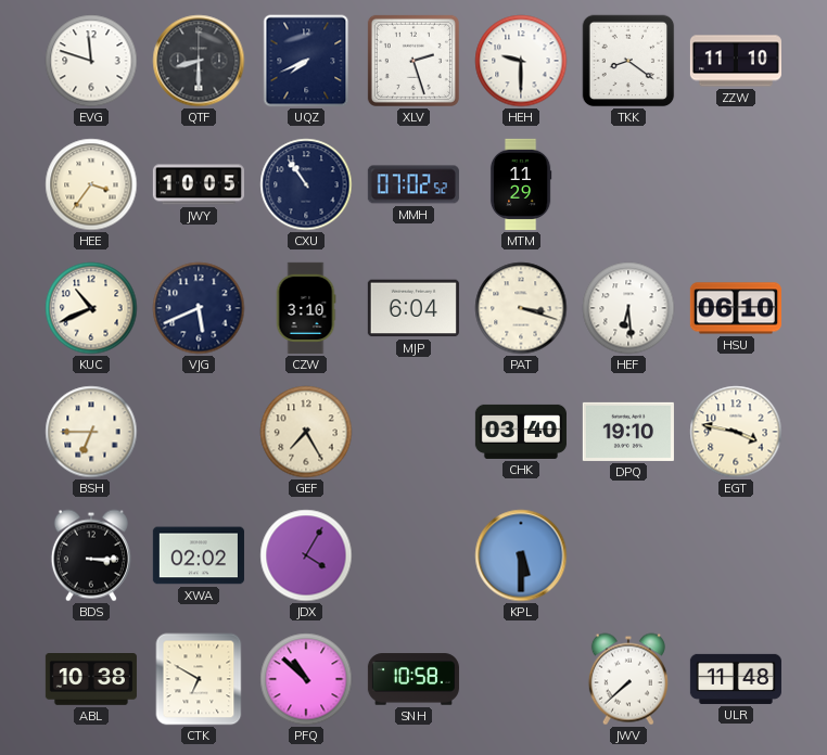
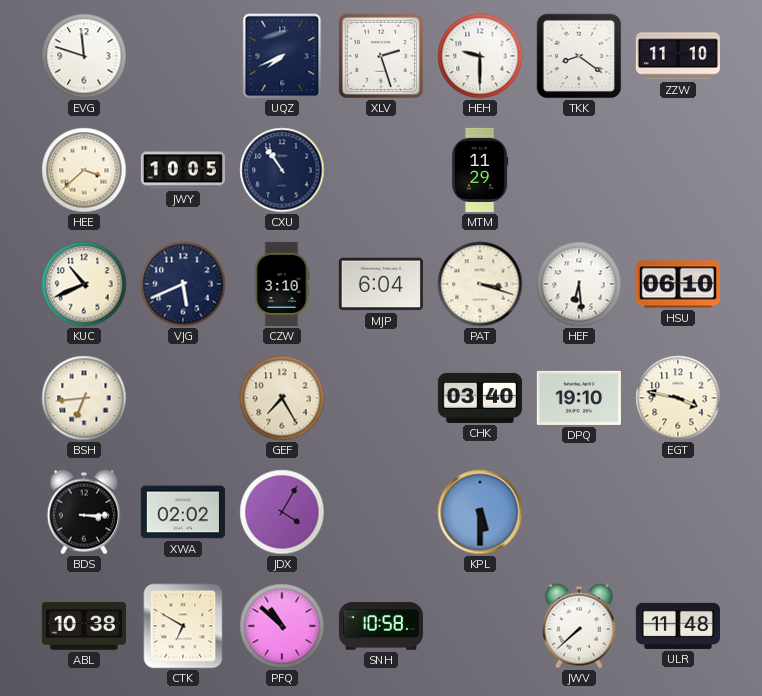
QTF: 8:30 -> none (199, 61)
HEE: 3:36 -> 3:38 (84, 170)
MMH: 07:02 -> none (413, 184)
BSH: 6:45 -> 6:44 (84, 398)
